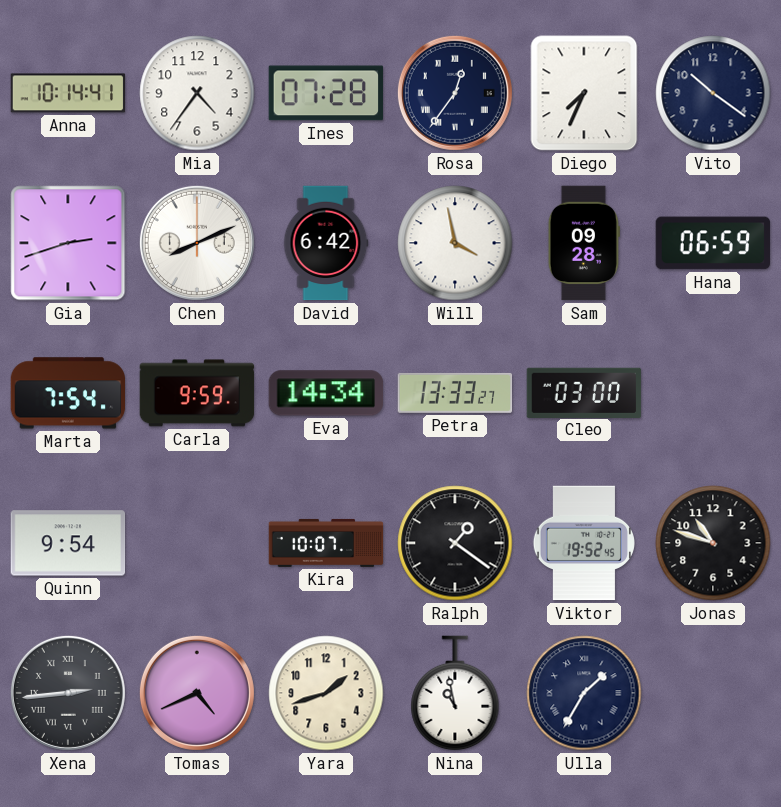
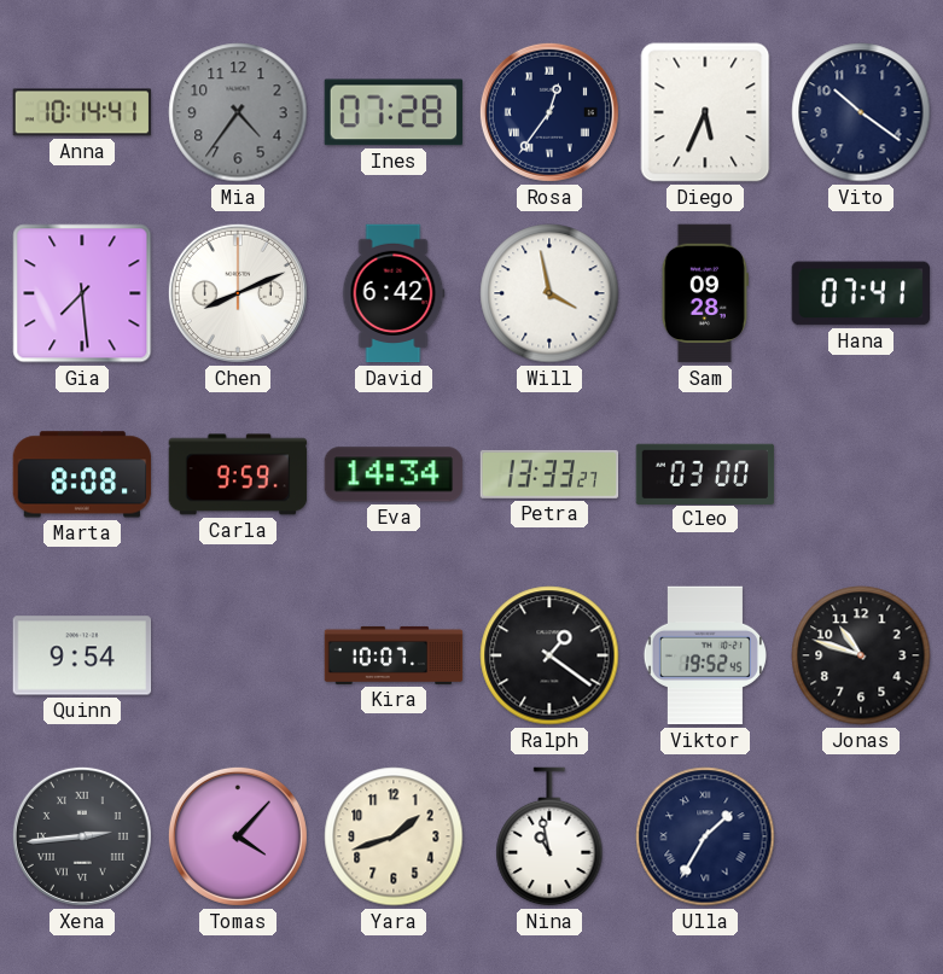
Mia dial: white -> grey (238, 112)
Diego: 7:34 -> 5:34 (705, 112)
Gia: 2:42 -> 7:29 (82, 293)
Hana: 06:59 -> 07:41 (861, 293)
Marta: 7:54 -> 8:08 (82, 474)
Tomas: 4:41 -> 4:07 (238, 836)
